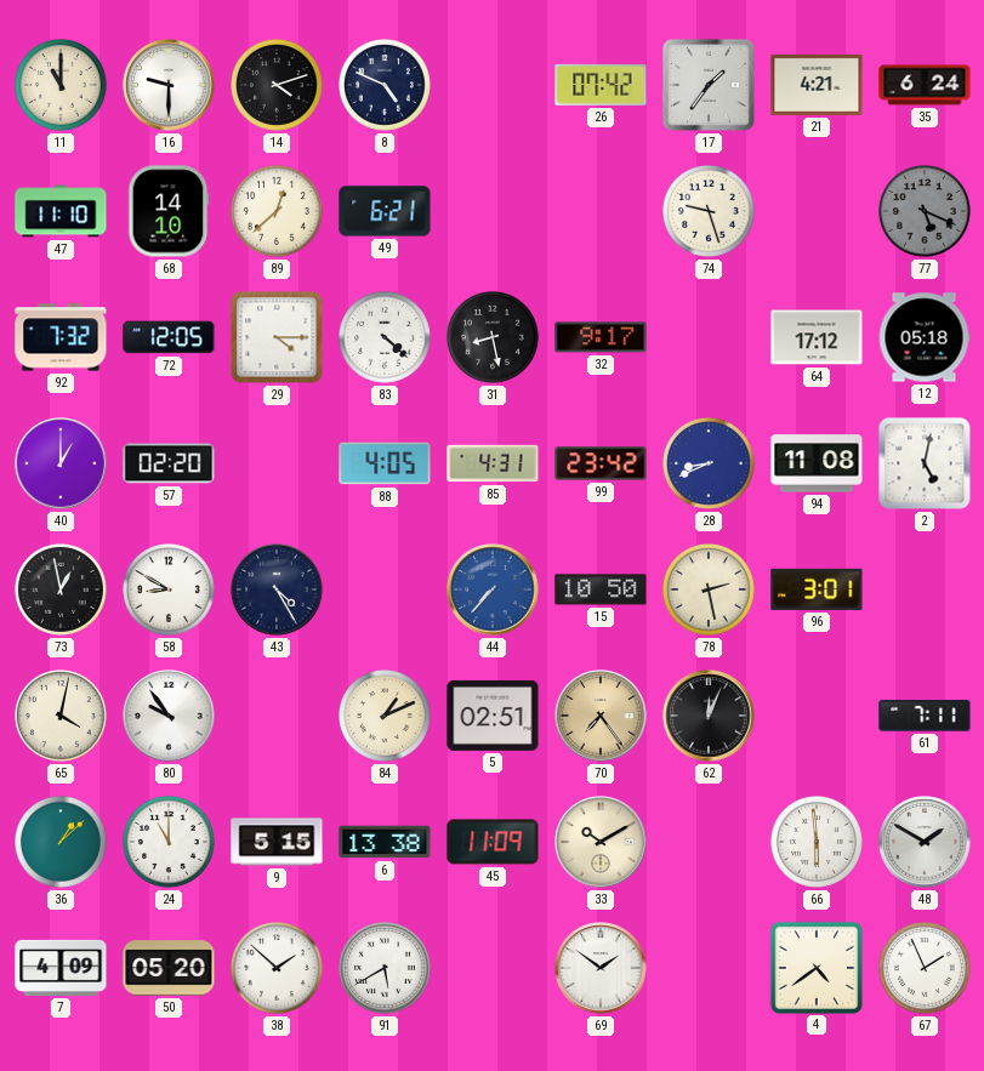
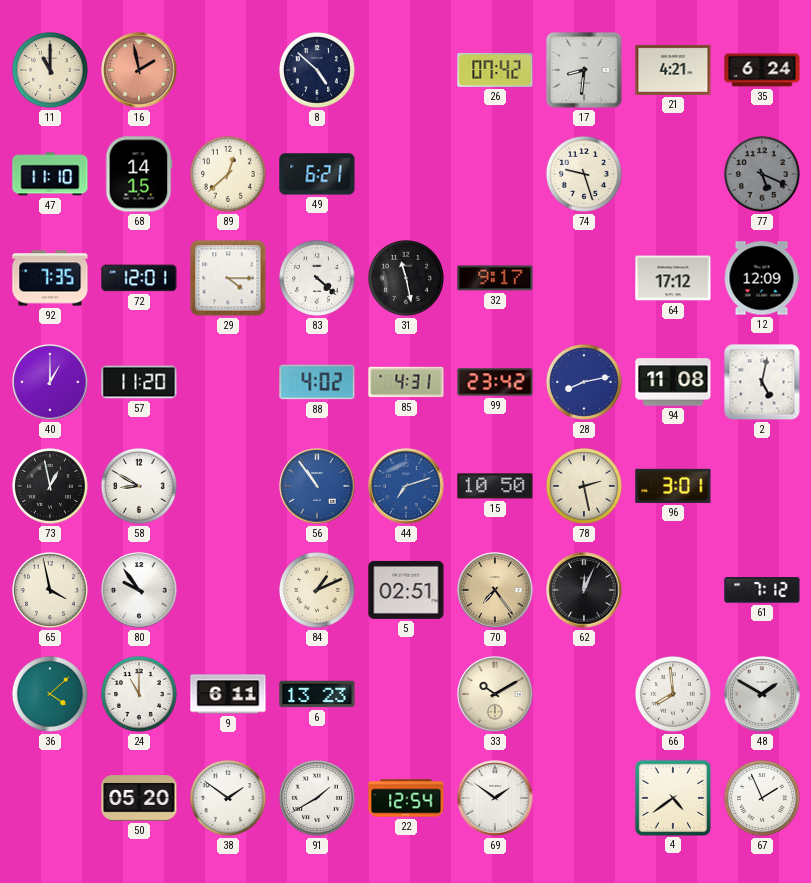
16: 9:30 -> 1:58 (139, 70)
16 dial: white -> salmon (139, 70)
14: 4:12 -> none (277, 85)
8: 4:49 -> 4:52 (317, 70)
17: 1:36 -> 8:31 (584, 70)
68: 14:10 -> 14:15 (139, 174)
92: 7:32 -> 7:35 (50, 278)
72: 12:05 -> 12:01 (139, 278)
31: 8:28 -> 11:28 (406, 278)
12: 05:18 -> 12:09 (762, 278)
57: 02:20 -> 11:20 (139, 382)
88: 4:05 -> 4:02 (317, 382)
28: 8:41 -> 8:13 (584, 382)
43: 4:25 -> none (277, 589)
56: none -> 10:54 (317, 486)
44: 7:37 -> 7:12 (406, 486)
65: 4:02 -> 3:58 (50, 590)
61: 7:11 -> 7:12 (762, 590)
36: 1:08 -> 4:08 (50, 694)
9: 5:15 -> 6:11 (228, 694)
6: 13:38 -> 13:23 (317, 694)
45: 11:09 -> none (493, 842)
66: 5:59 -> 7:59 (673, 694)
7: 4:09 -> none (61, 968)
38: 1:52 -> 1:51 (228, 798)
91: 5:40 -> 1:40 (317, 798)
22: none -> 12:54 (406, 798)
